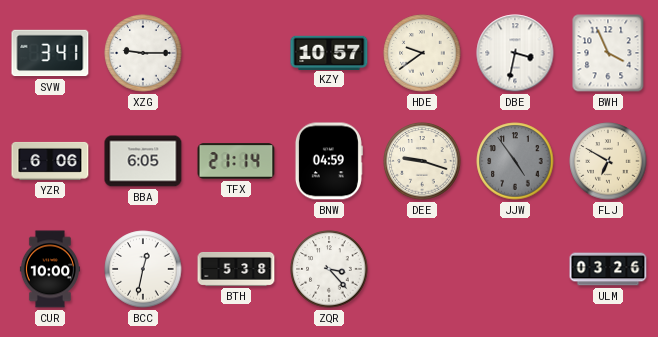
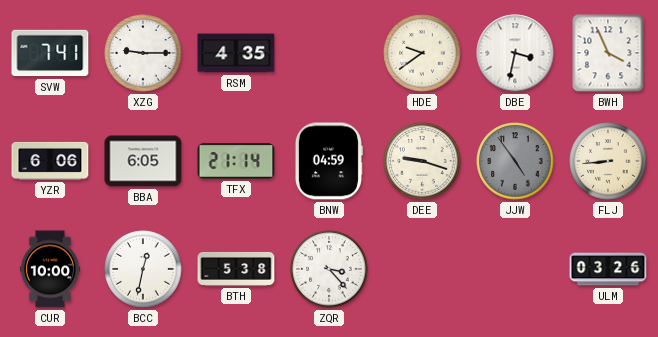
SVW: 3:41 -> 7:41 (50, 53)
RSM: none -> 4:35 (236, 53)
KZY: 10:57 -> none (329, 52)
FLJ: 6:50 -> 8:44 (608, 161)
